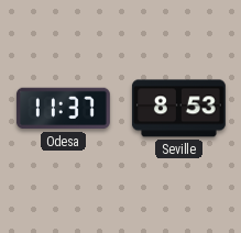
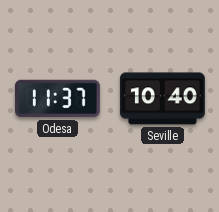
Seville: 8:53 -> 10:40 (162, 99)
